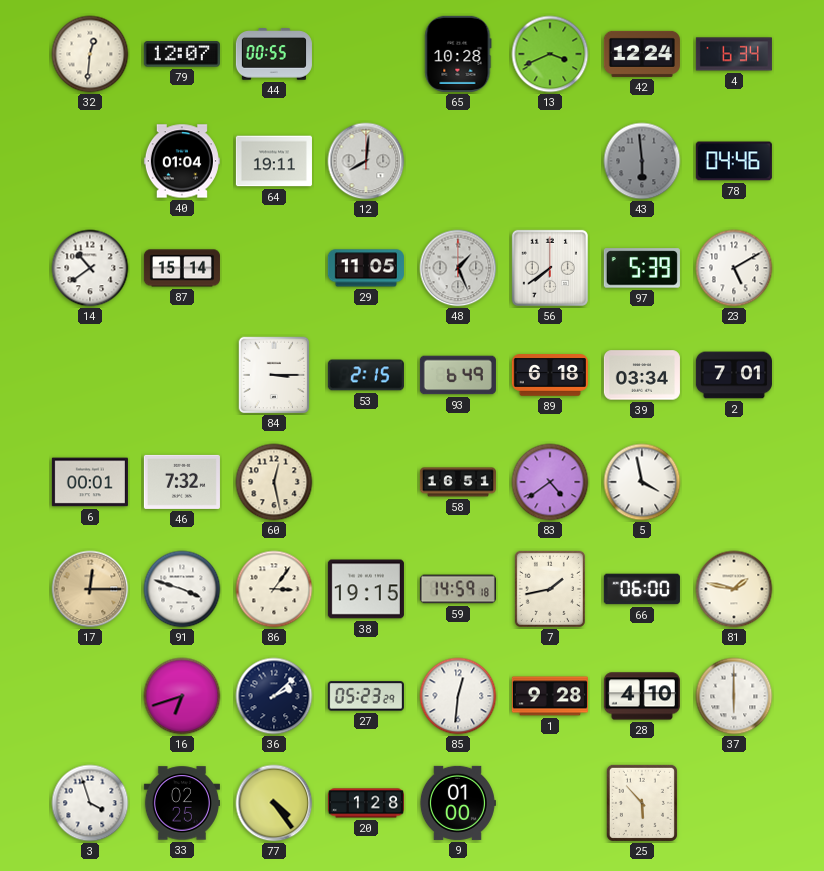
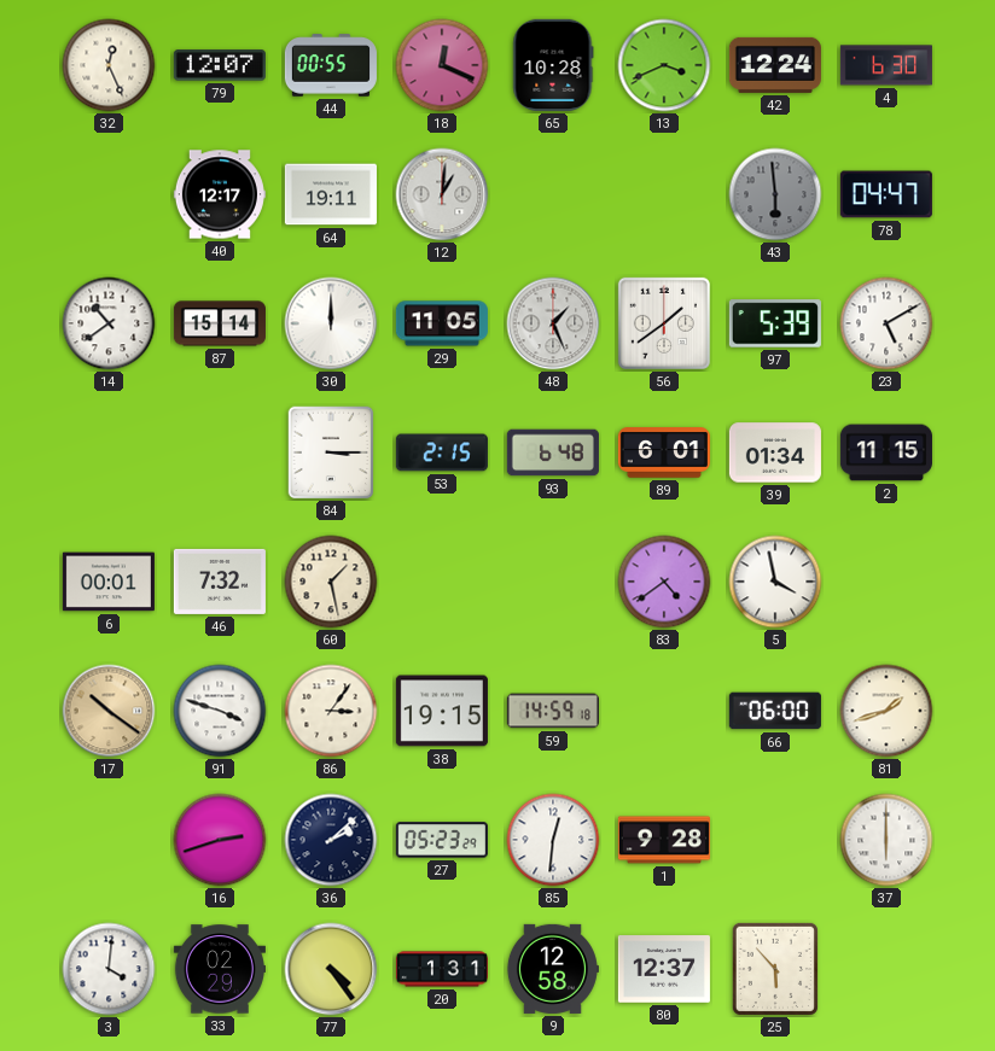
32: 12:31 -> 12:26 (109, 65)
18: none -> 12:19 (442, 65)
4: 6:34 -> 6:30 (886, 65)
40: 01:04 -> 12:17 (220, 194)
12: 8:01 -> 1:01 (442, 194)
78: 04:46 -> 04:47 (886, 194)
30: none -> 12:00 (331, 323)
56: 7:39 -> 1:39 (664, 323)
93: 6:49 -> 6:48 (553, 452)
89: 6:18 -> 6:01 (664, 452)
39: 03:34 -> 01:34 (775, 452)
2: 7:01 -> 11:15 (886, 452)
60: 12:28 -> 1:28 (331, 582)
58: 16:51 -> none (458, 482)
17: 12:15 -> 10:21 (109, 711)
7: 1:43 -> none (550, 589)
81: 1:47 -> 1:42 (886, 711)
16: 6:42 -> 2:42 (220, 840)
28: 4:10 -> none (642, 696)
3: 3:57 -> 4:01 (109, 969)
33: 02:25 -> 02:29 (220, 969)
20: 1:28 -> 1:31 (442, 969)
9: 01:00 -> 12:58 (552, 969)
80: none -> 12:37 (664, 969)
